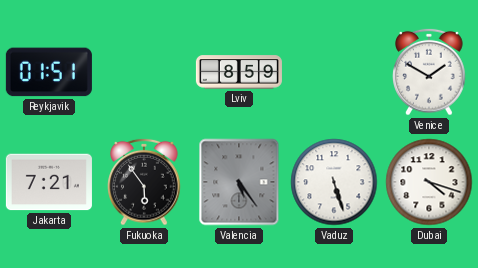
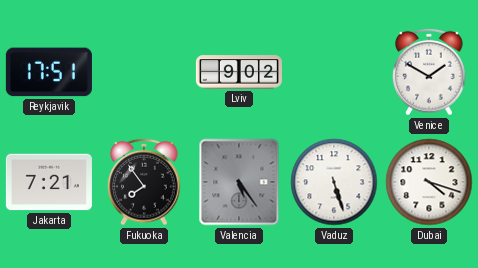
Reykjavik: 01:51 -> 17:51 (49, 72)
Lviv: 8:59 -> 9:02 (239, 72)
Fukuoka: 5:54 -> 7:54 (144, 182)
